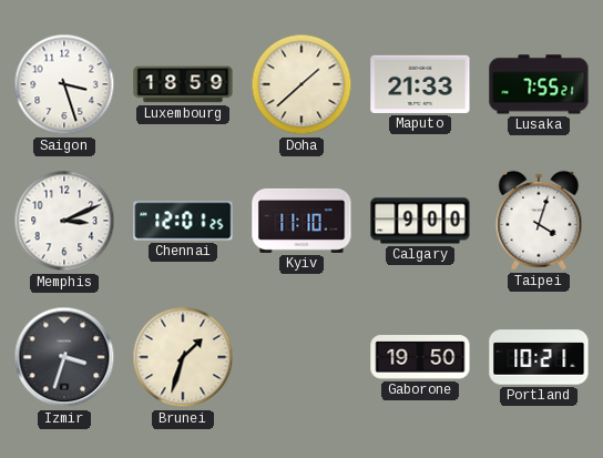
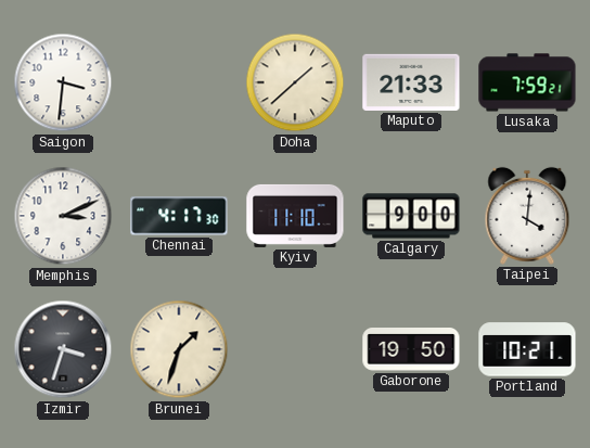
Saigon: 3:27 -> 3:31 (63, 82)
Luxembourg: 18:59 -> none (183, 84)
Lusaka: 7:55 -> 7:59 (527, 82)
Chennai: 12:01 -> 4:17 (179, 216)
Taipei: 4:03 -> 4:01 (527, 216)
